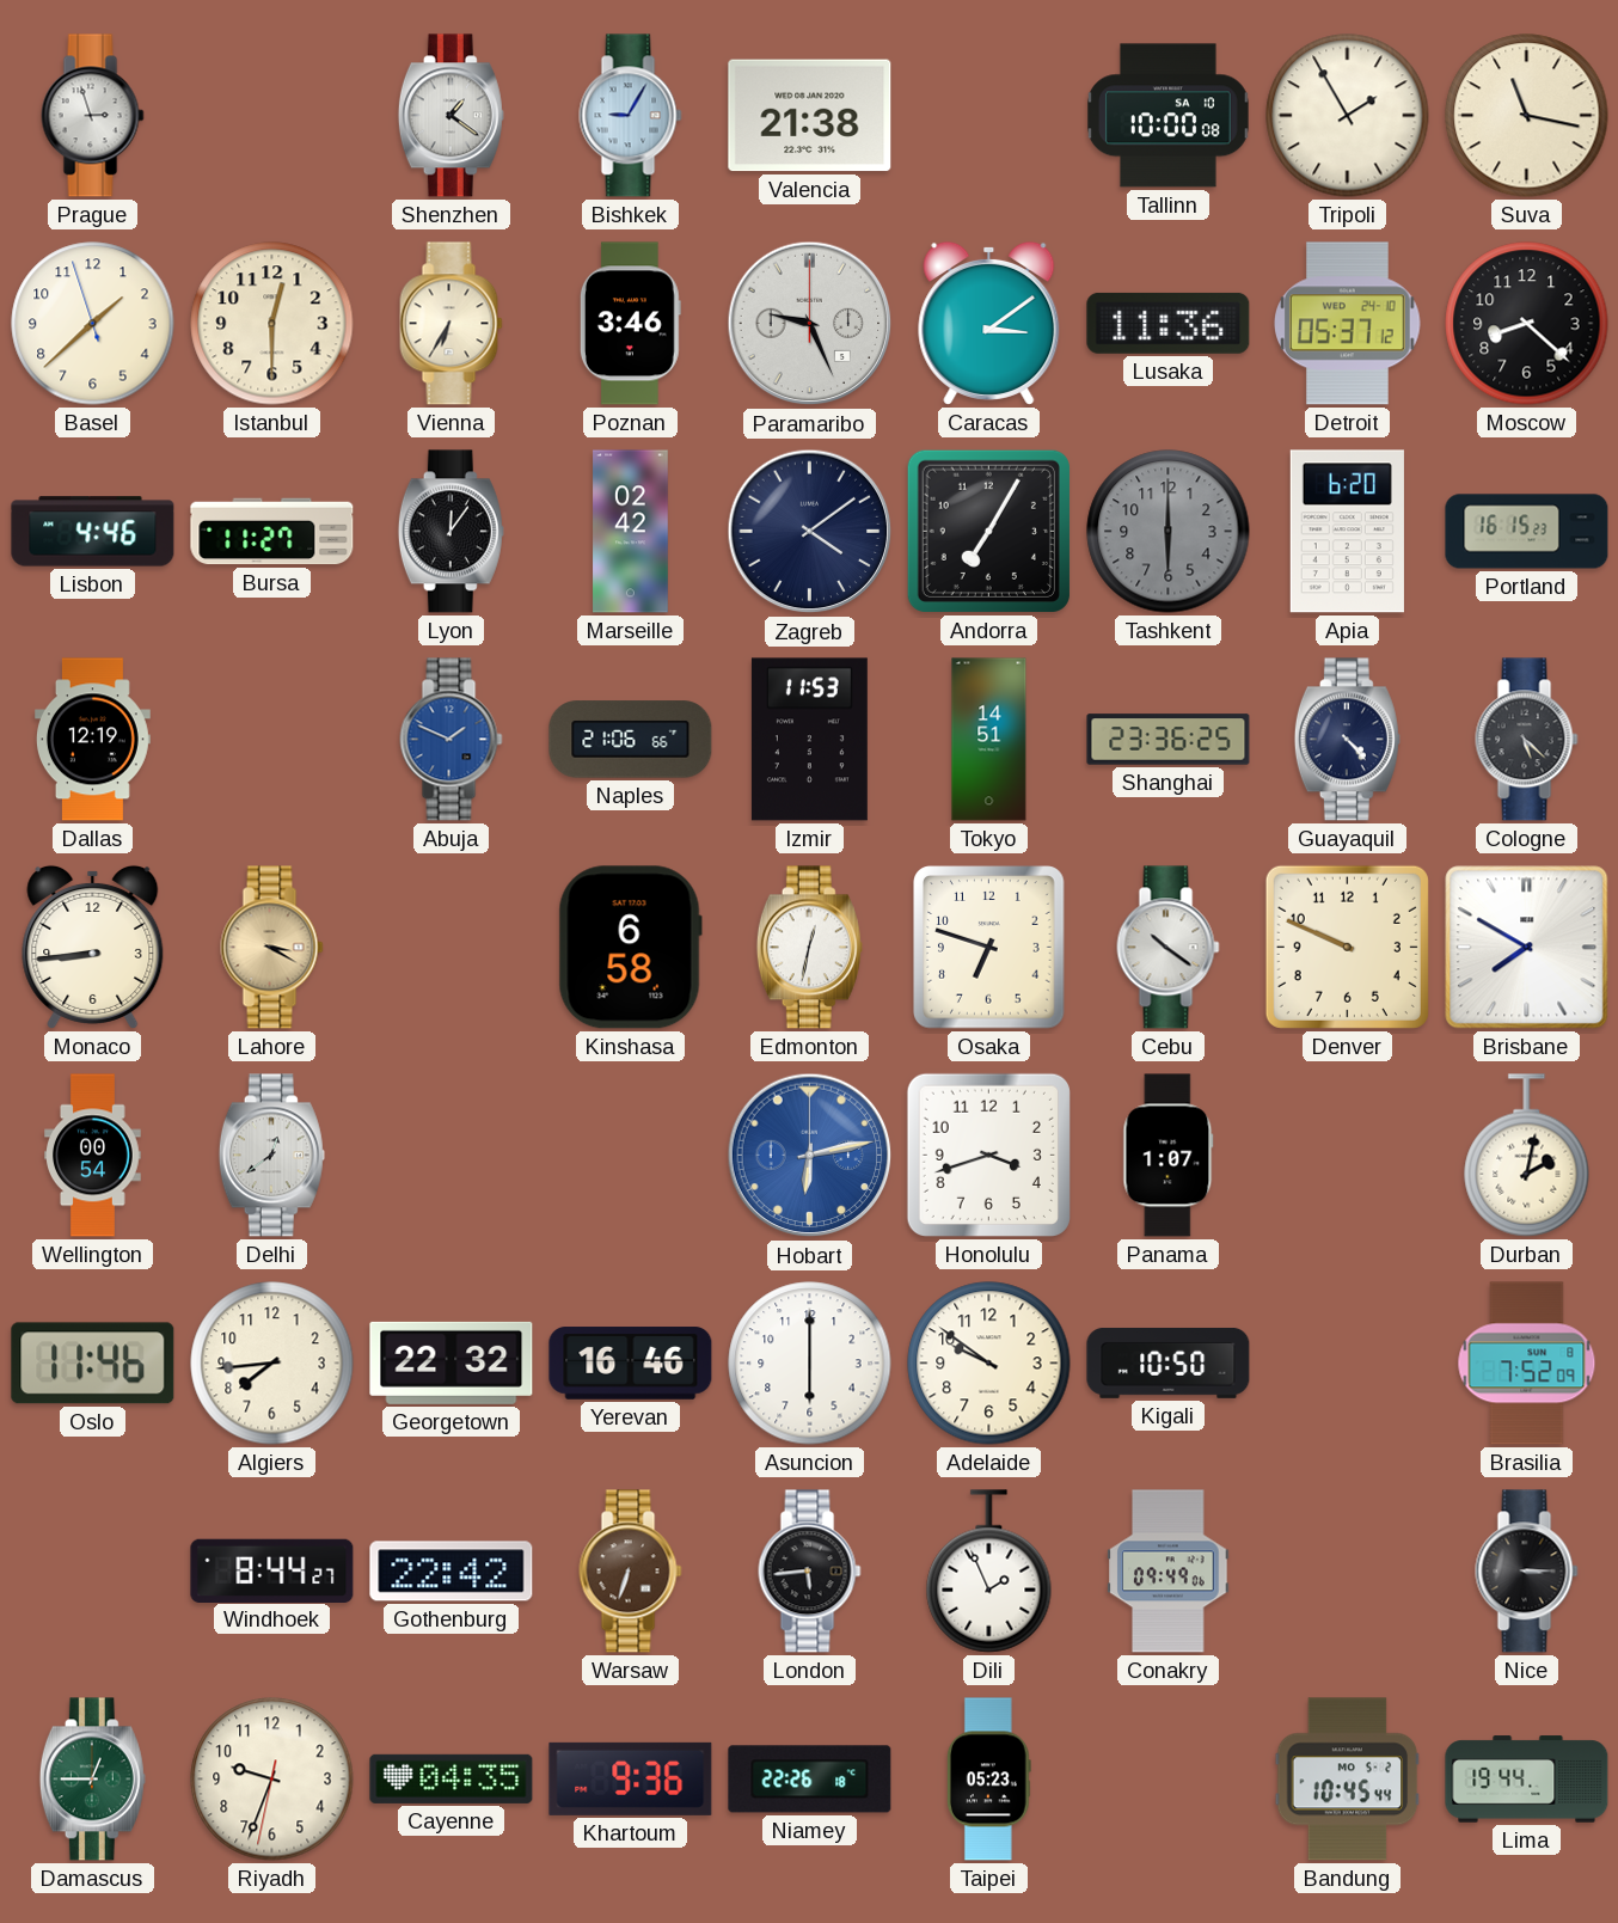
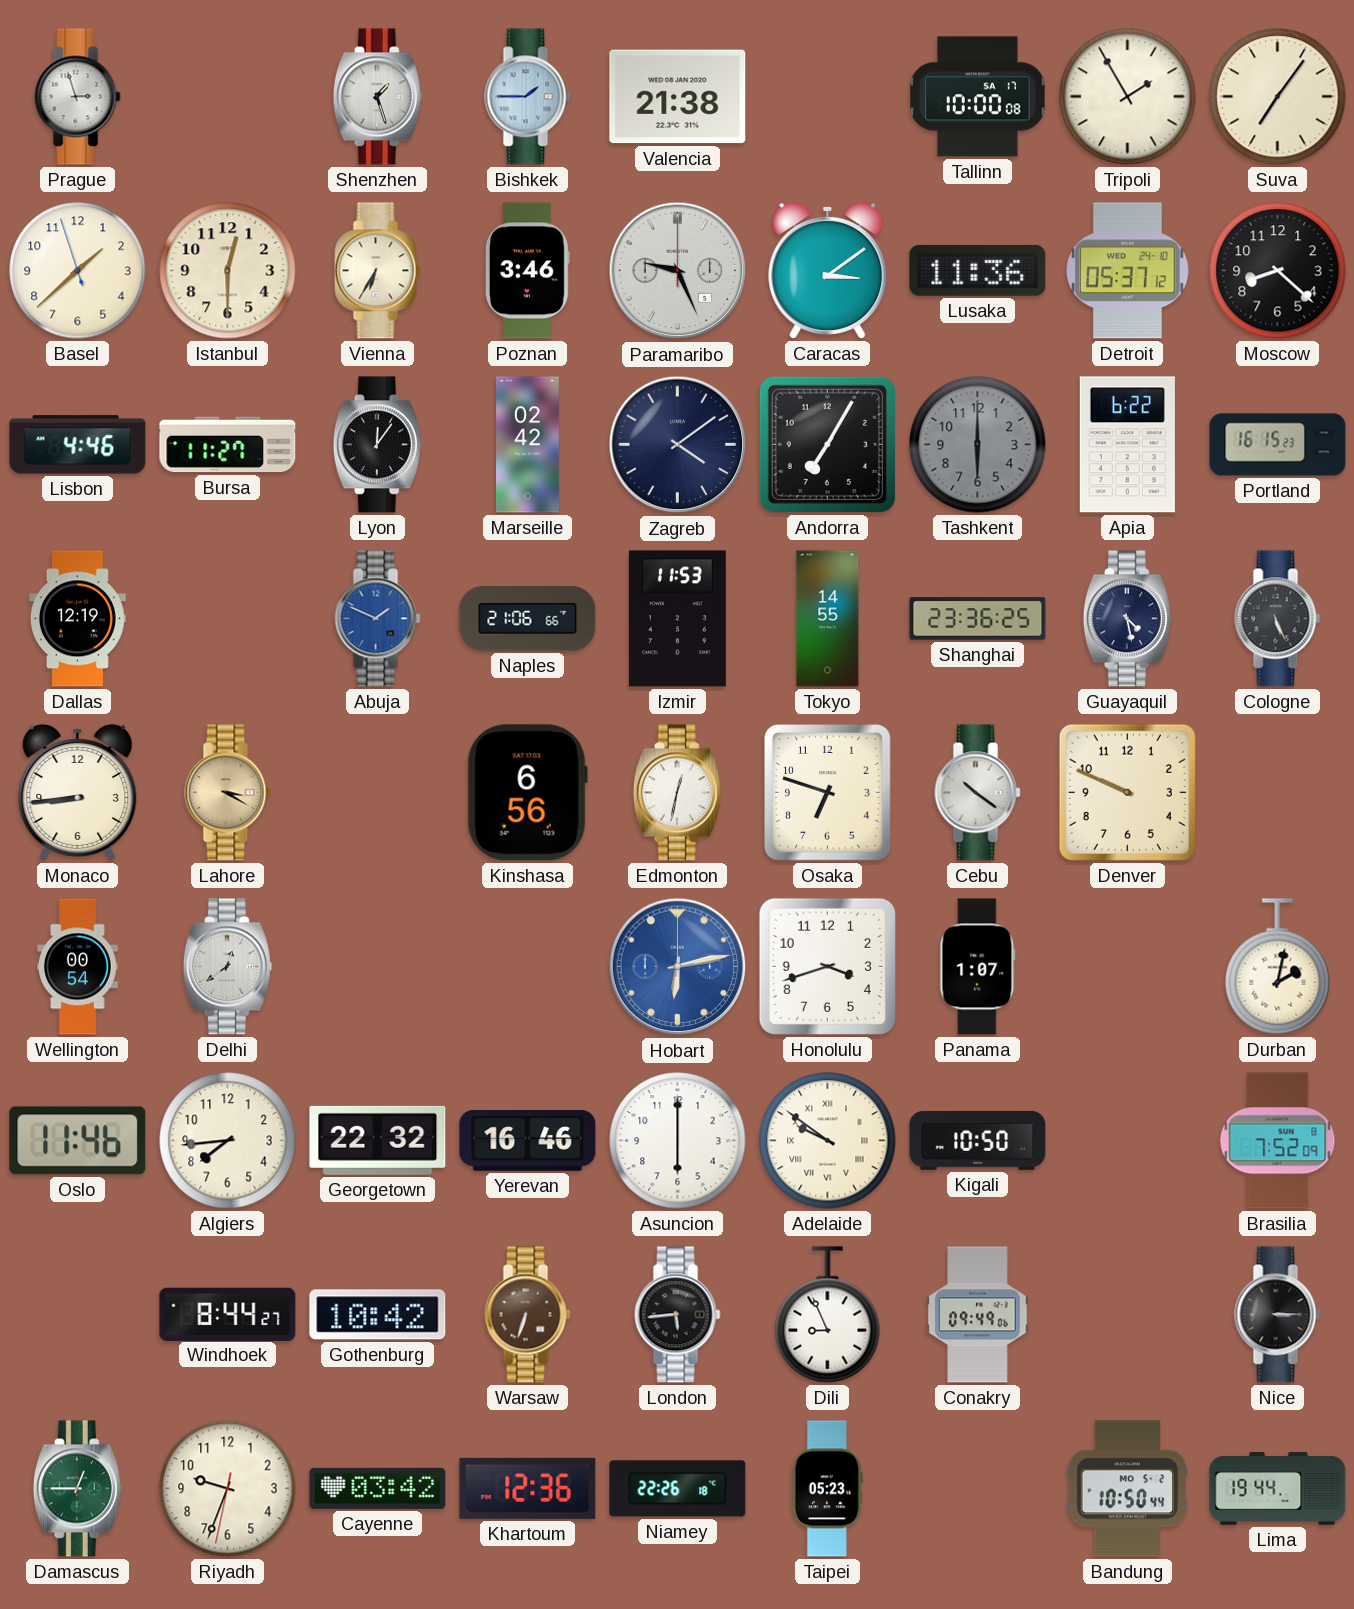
Shenzhen: 1:21 -> 1:27 (377, 97)
Bishkek: 9:05 -> 1:45 (528, 97)
Tallinn date: SA 10 -> SA 17 (978, 97)
Suva: 11:17 -> 7:06 (1278, 97)
Apia: 6:20 -> 6:22 (1127, 445)
Tokyo: 14:51 -> 14:55 (828, 619)
Guayaquil: 4:23 -> 4:28 (1127, 619)
Cologne: 5:22 -> 5:26 (1278, 619)
Kinshasa: 6:58 -> 6:56 (527, 793)
Brisbane: 7:50 -> none (1527, 948)
Adelaide numerals: Arabic -> Roman (828, 1141)
Gothenburg: 22:42 -> 10:42 (378, 1315)
Dili: 1:56 -> 8:56 (828, 1315)
Cayenne: 04:35 -> 03:42 (378, 1488)
Khartoum: 9:36 -> 12:36 (528, 1488)
Bandung: 10:45 -> 10:50 (1128, 1489)
